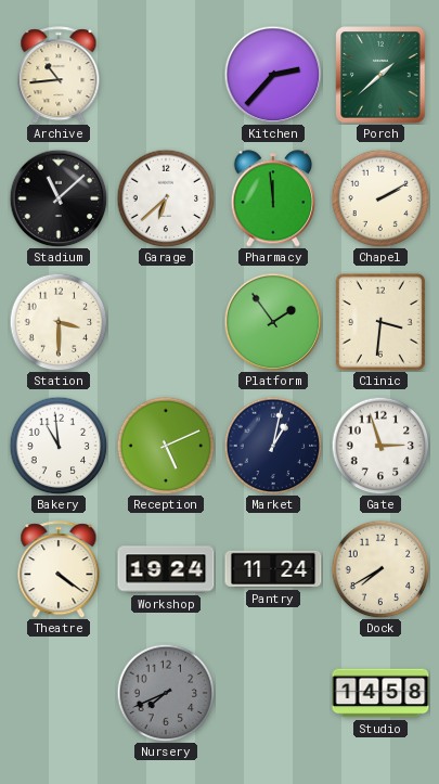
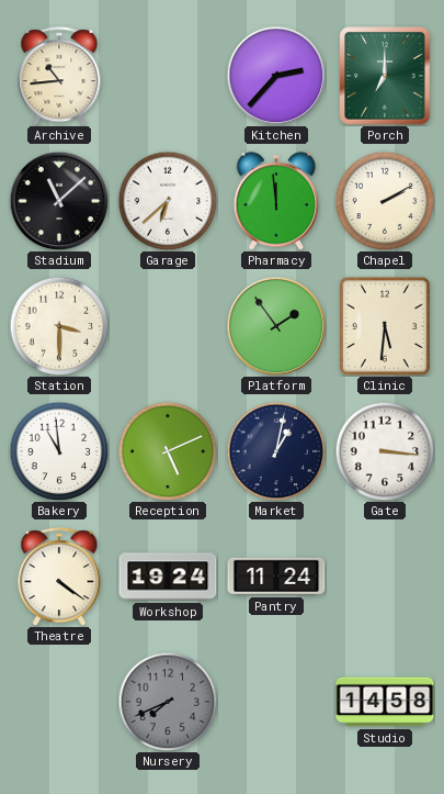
Porch: 1:38 -> 7:00 (385, 76)
Clinic: 3:31 -> 5:31 (385, 326)
Gate: 2:57 -> 3:16 (385, 451)
Dock: 7:40 -> none (380, 569)
